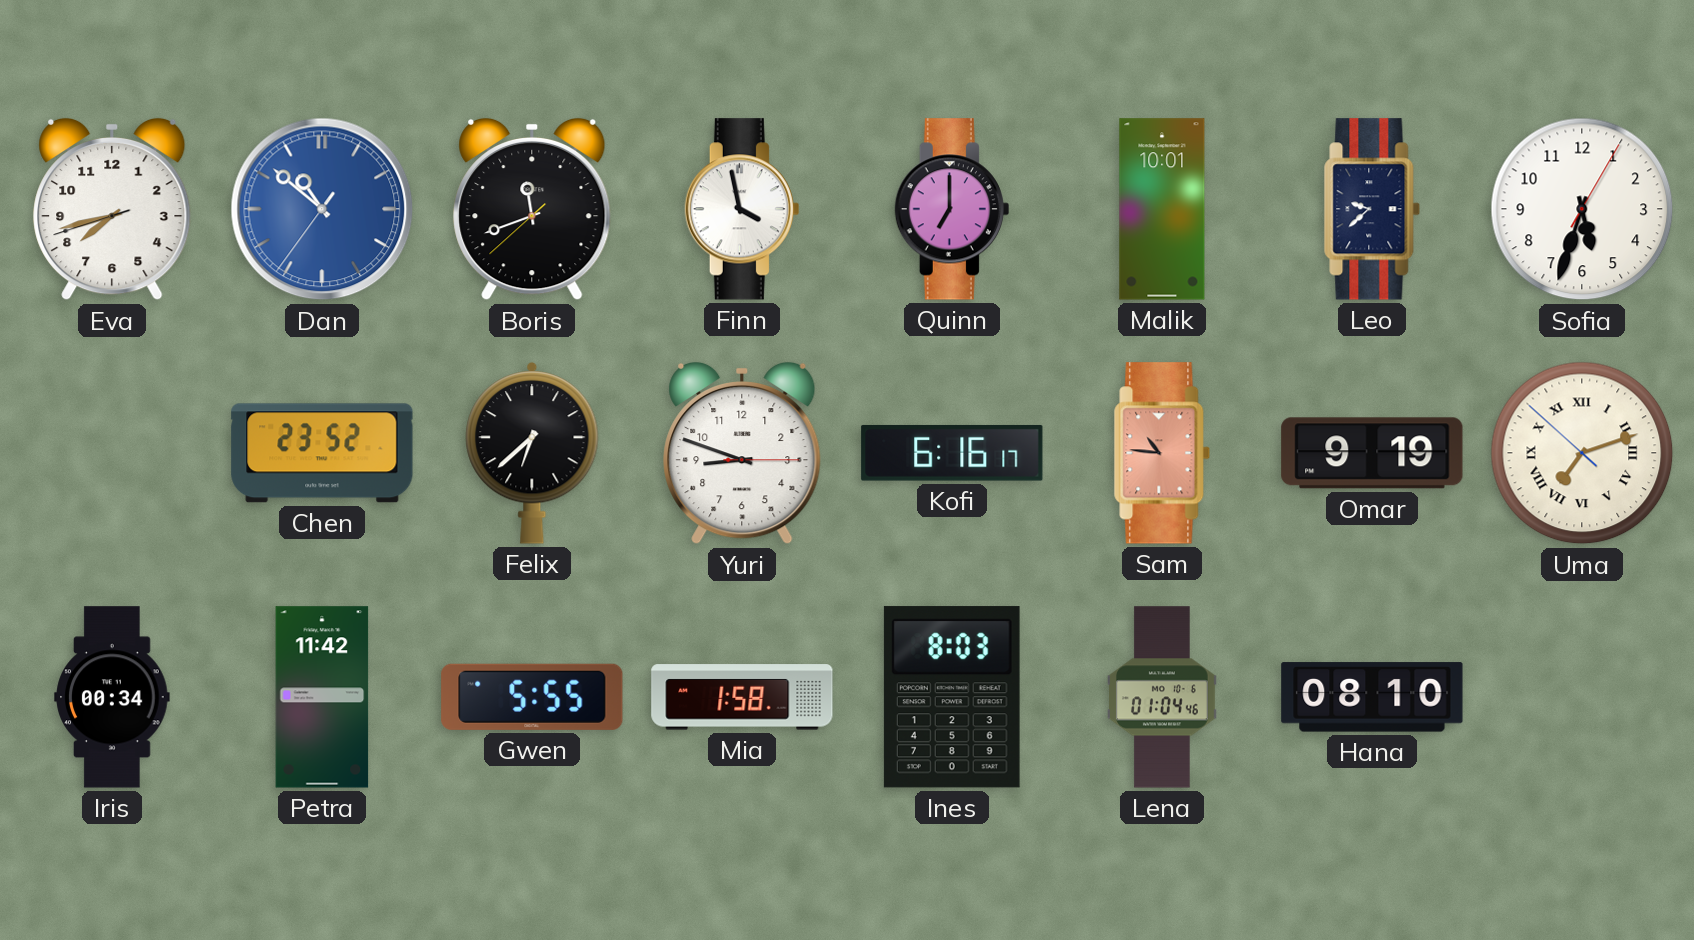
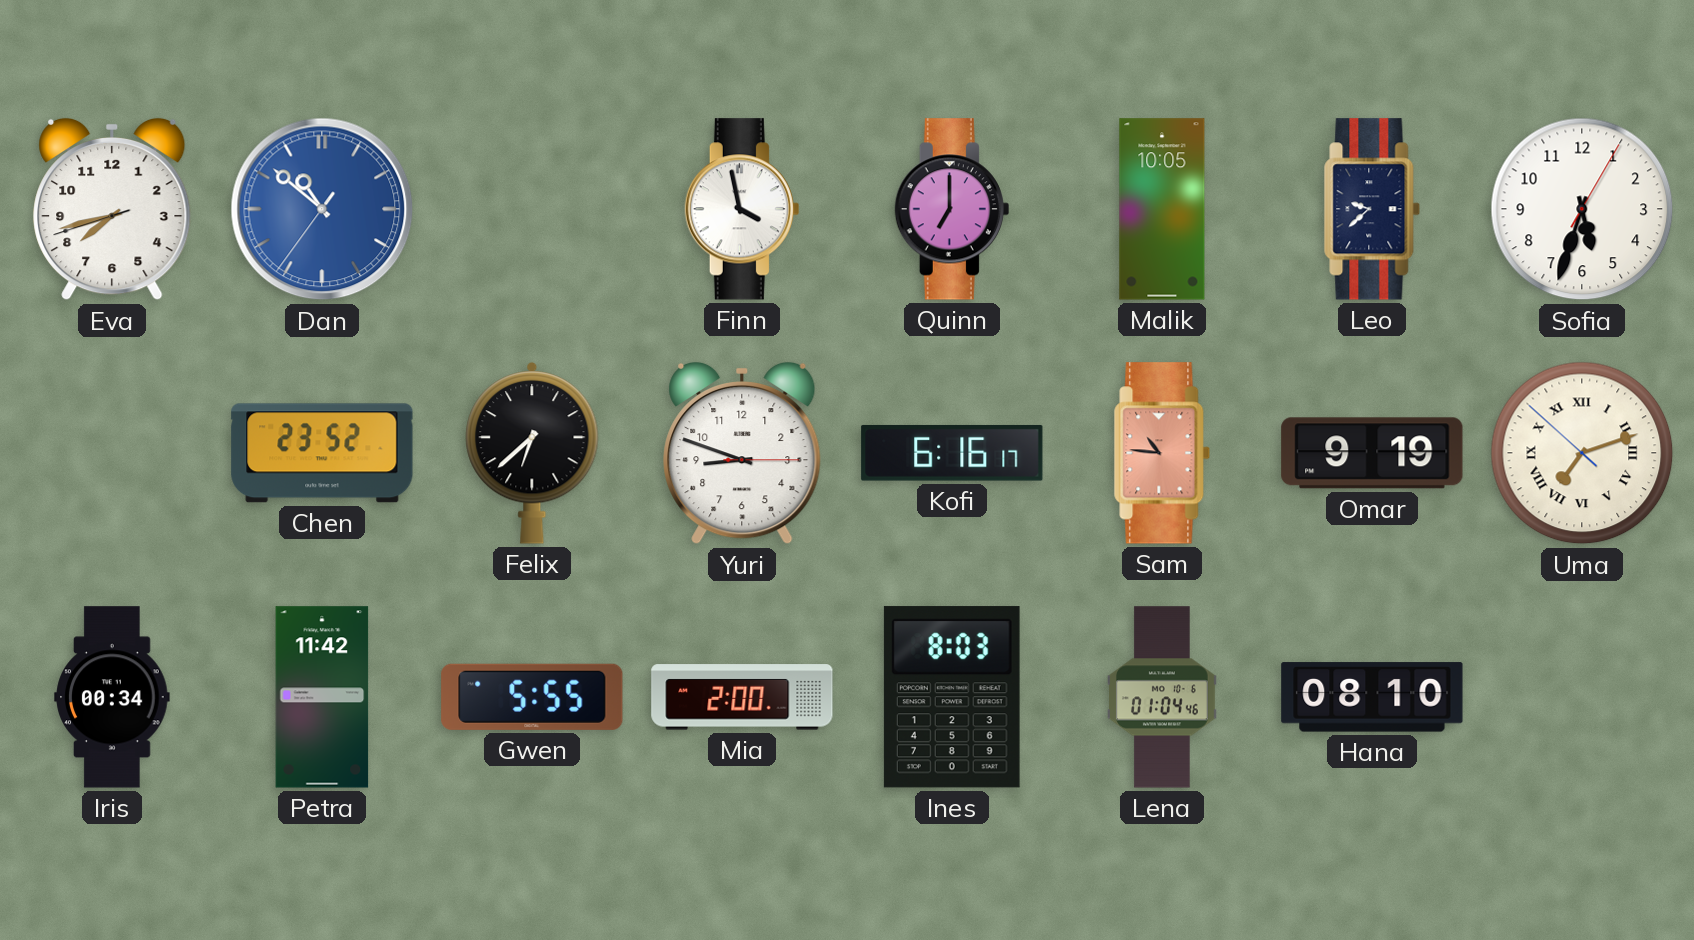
Boris: 11:41 -> none (532, 209)
Malik: 10:01 -> 10:05 (1162, 209)
Mia: 1:58 -> 2:00 (742, 697)
